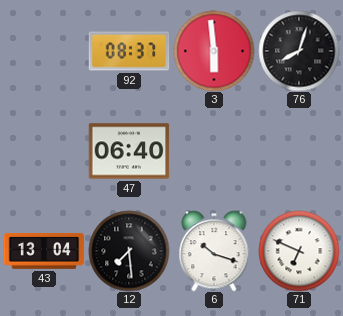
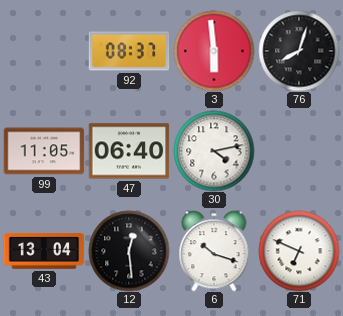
99: none -> 11:05 (44, 151)
30: none -> 4:13 (214, 151)
12: 7:29 -> 12:29 (129, 251)
